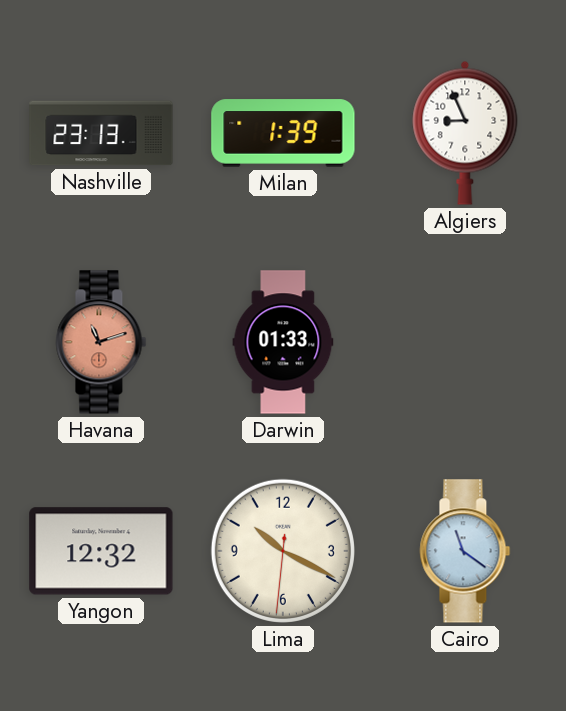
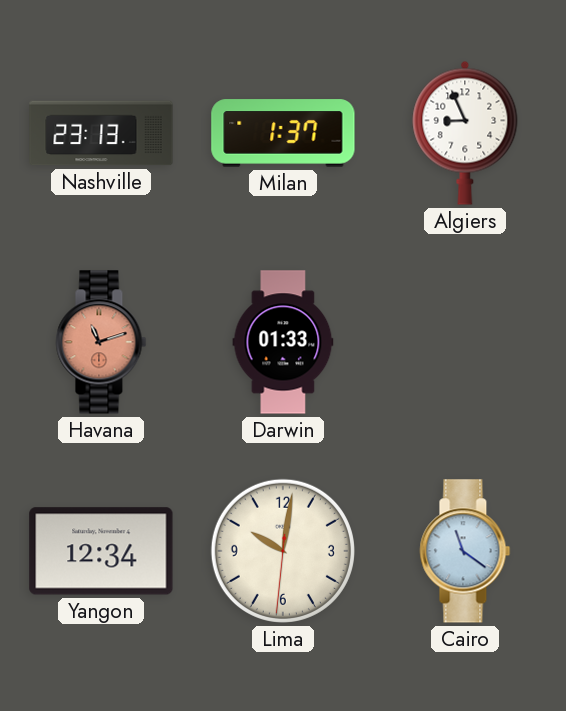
Milan: 1:39 -> 1:37 (283, 133)
Yangon: 12:32 -> 12:34 (101, 551)
Lima: 10:19 -> 10:01 (283, 551)
